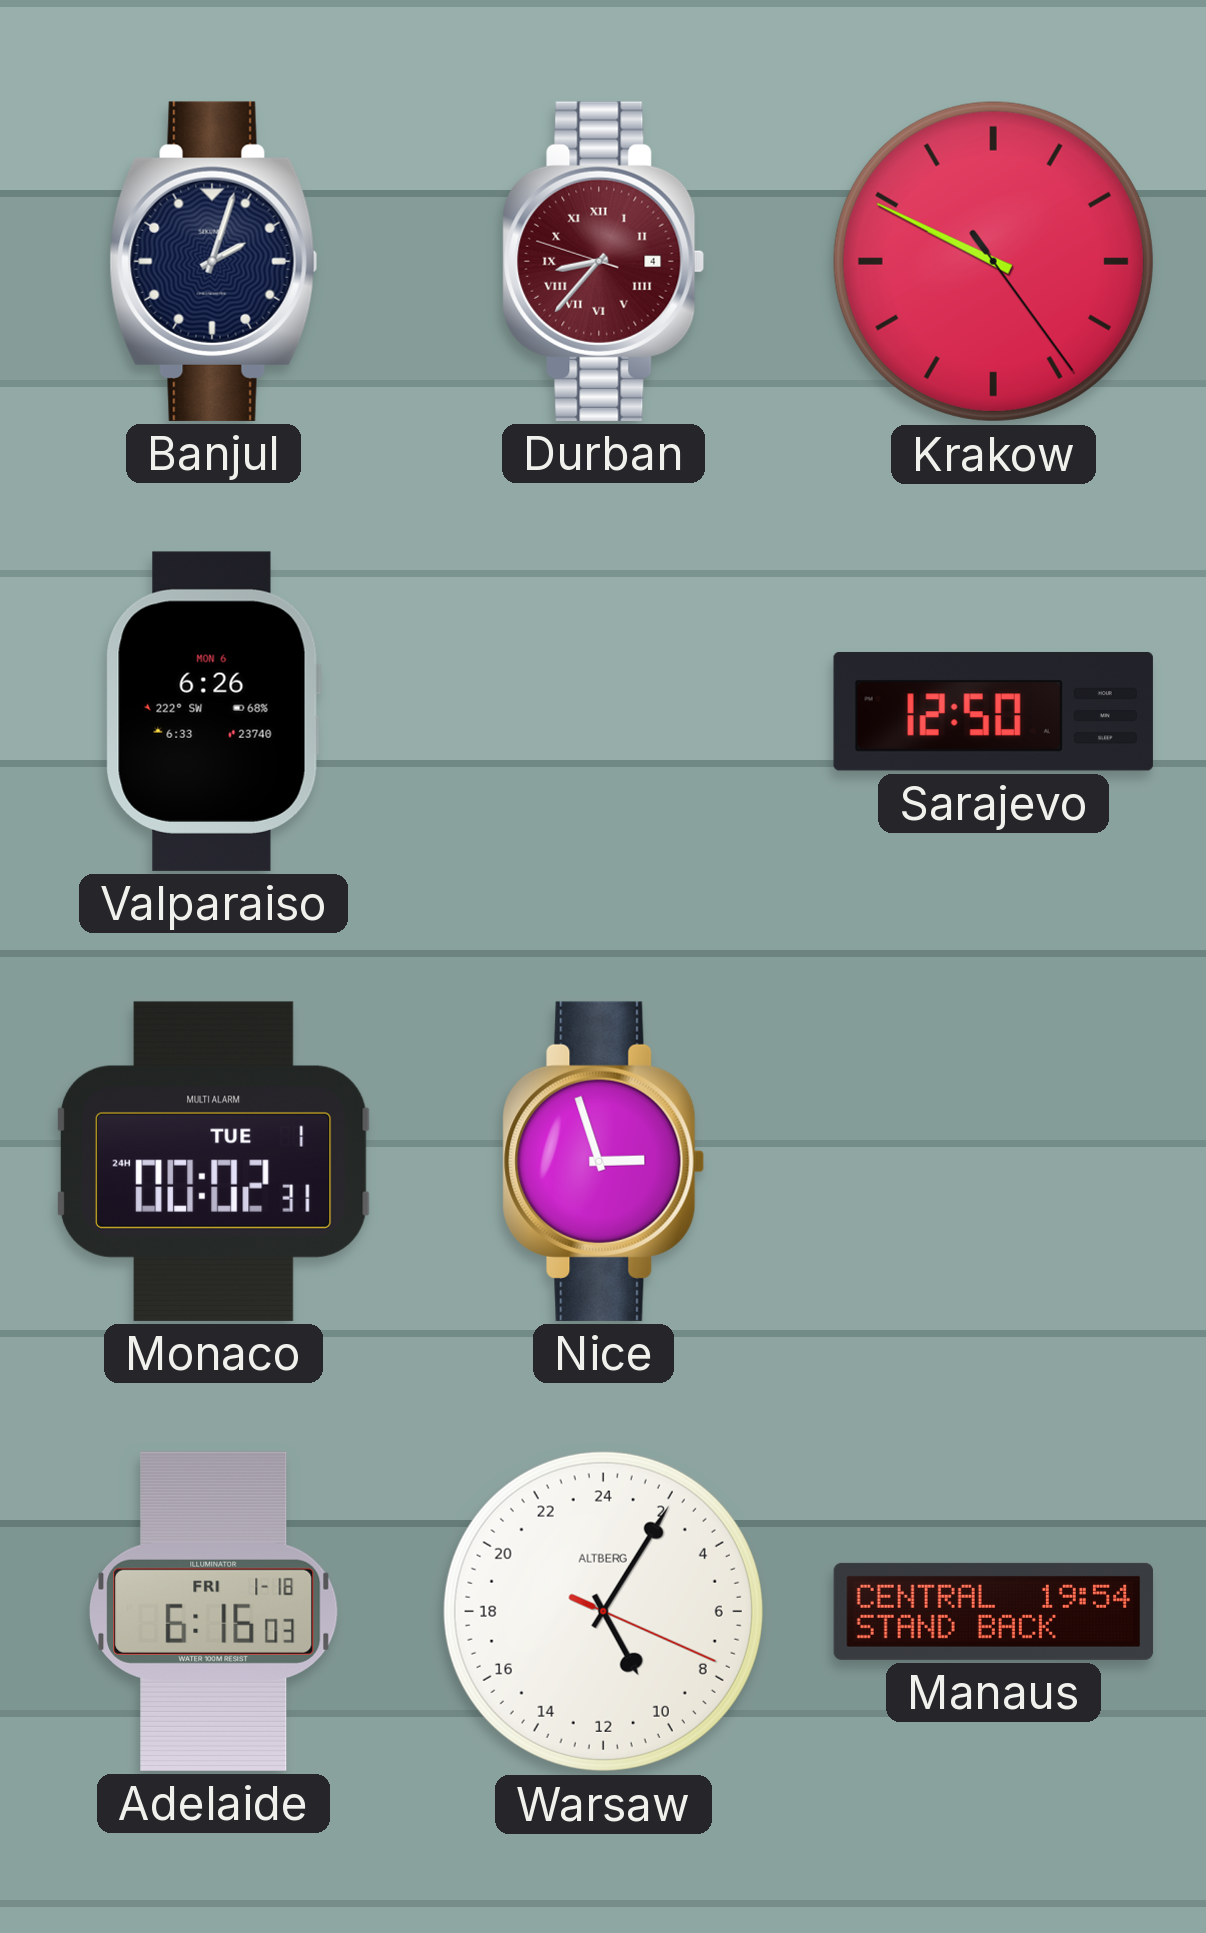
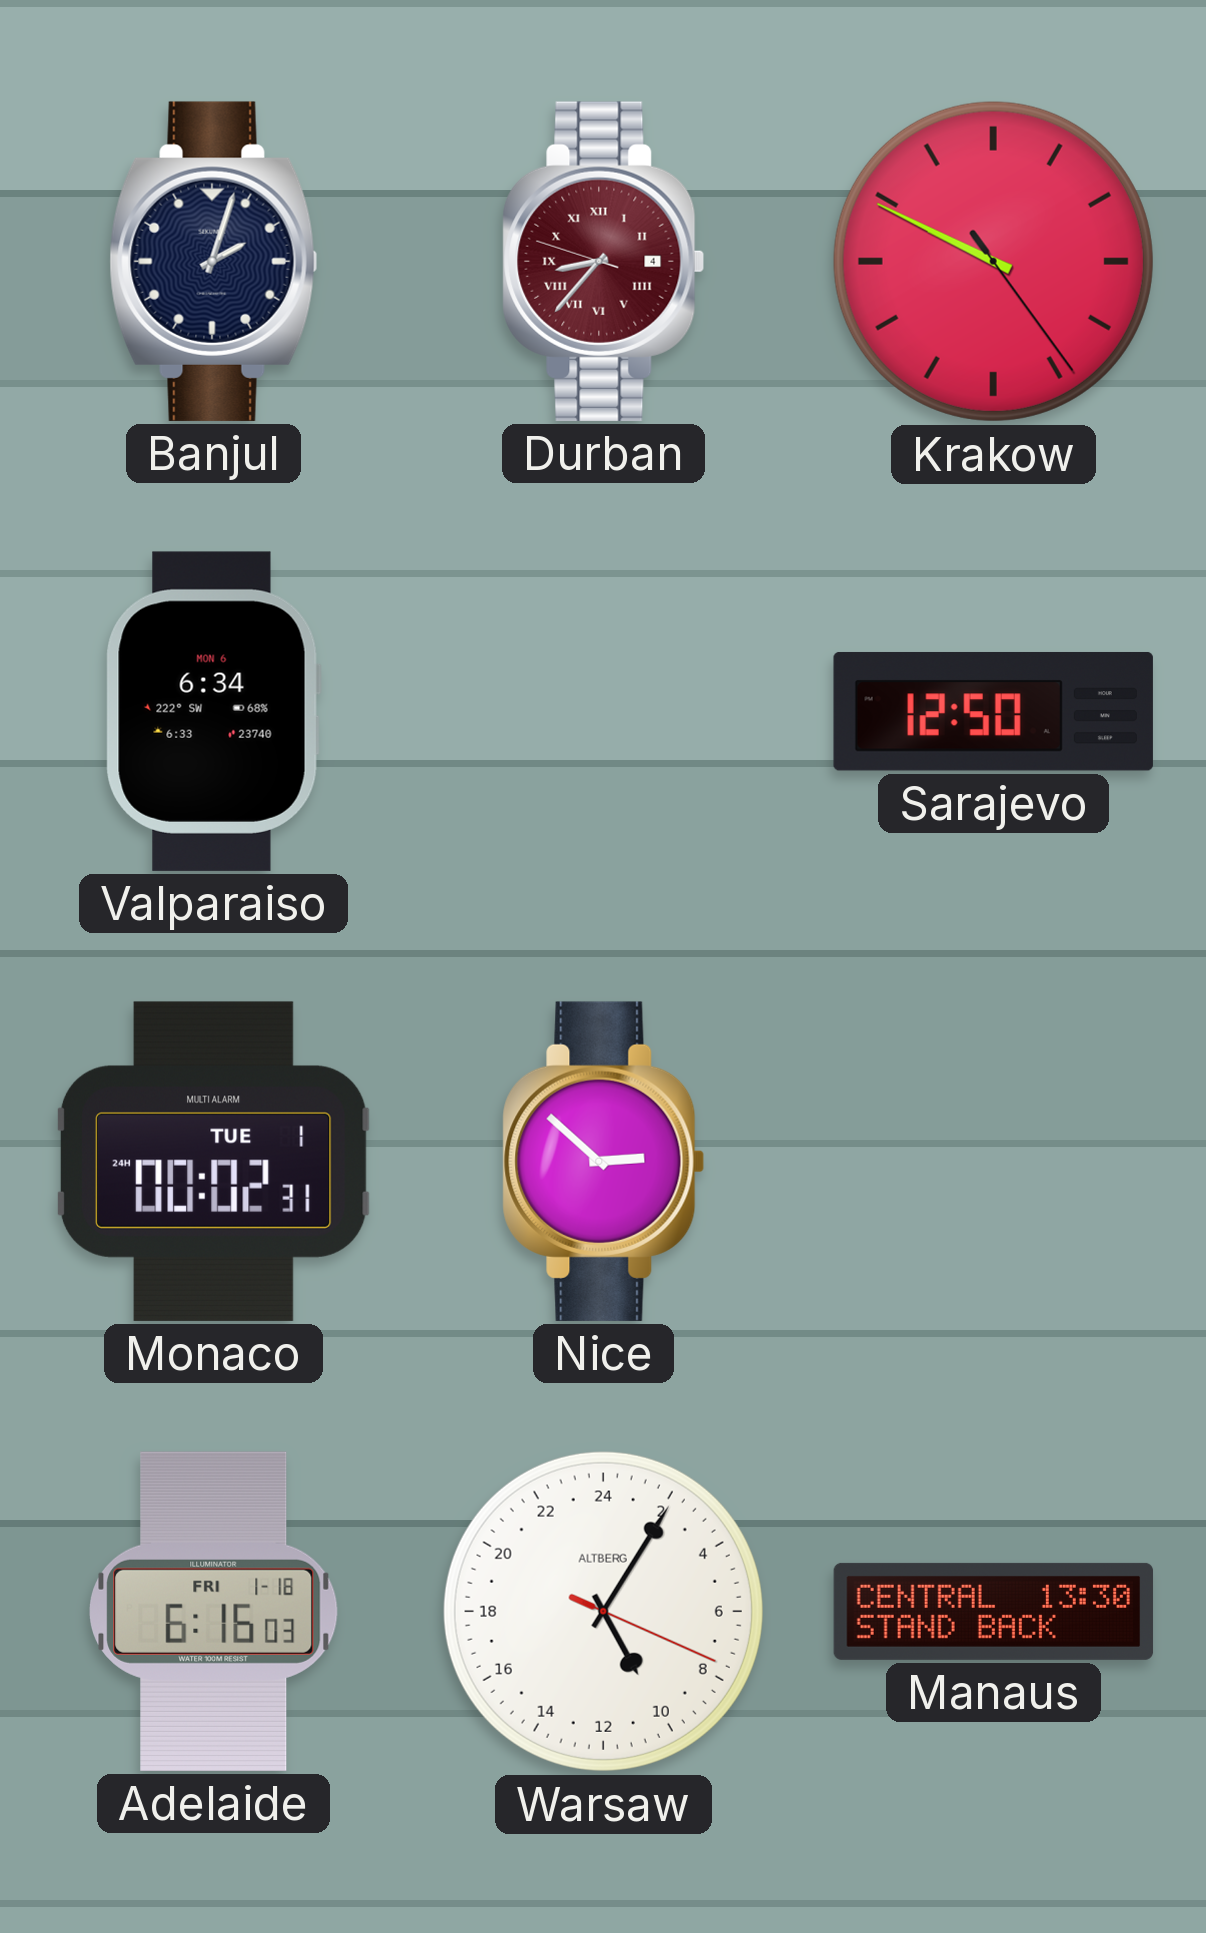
Valparaiso: 6:26 -> 6:34 (213, 711)
Nice: 2:57 -> 2:52 (604, 1161)
Manaus: 19:54 -> 13:30 (994, 1611)
